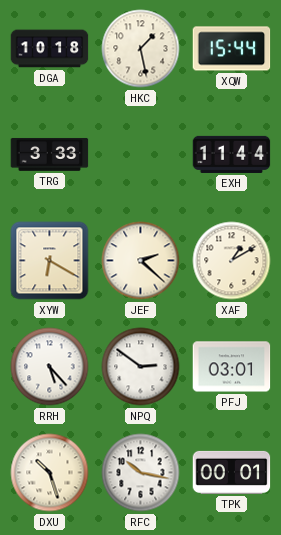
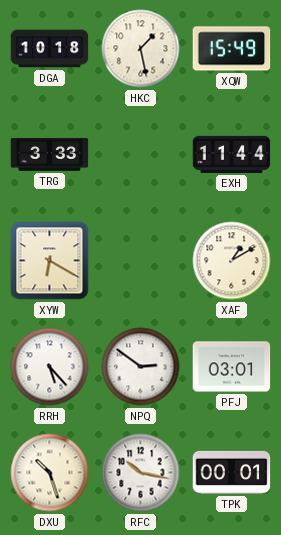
XQW: 15:44 -> 15:49 (232, 49)
JEF: 2:22 -> none (141, 261)
